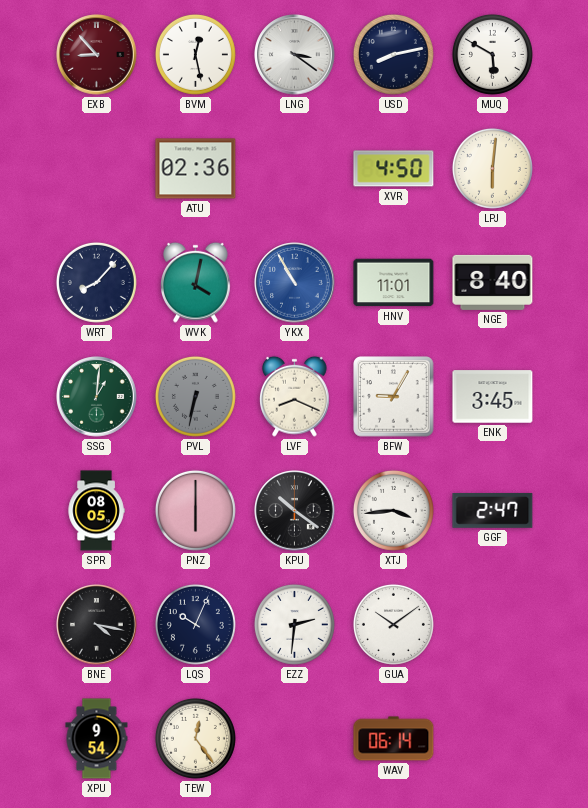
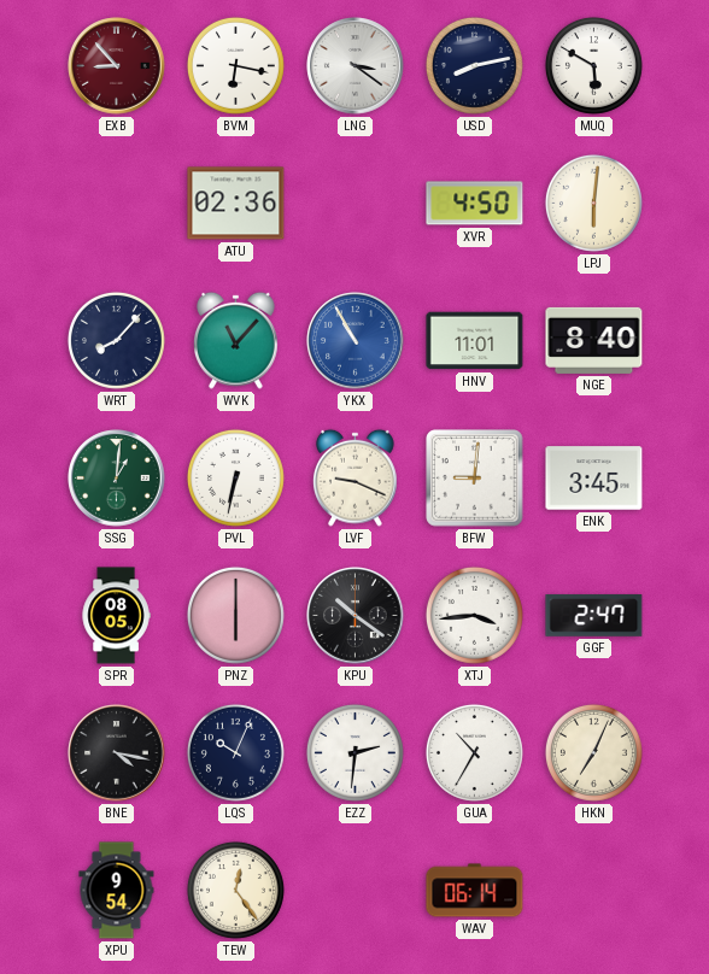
BVM: 12:28 -> 6:17 (235, 65)
WVK: 4:02 -> 11:07 (236, 340)
PVL dial: grey -> white (235, 477)
LVF: 8:19 -> 9:19 (356, 477)
BFW: 9:05 -> 9:01 (475, 479)
GUA: 10:09 -> 10:35 (474, 752)
HKN: none -> 7:04 (593, 752)
